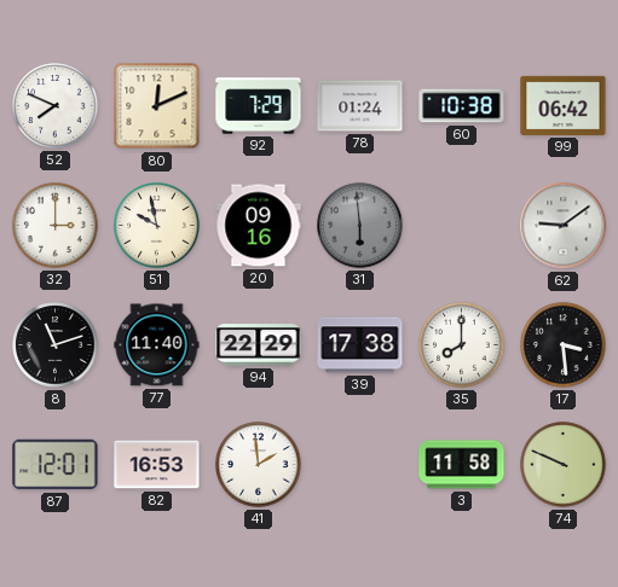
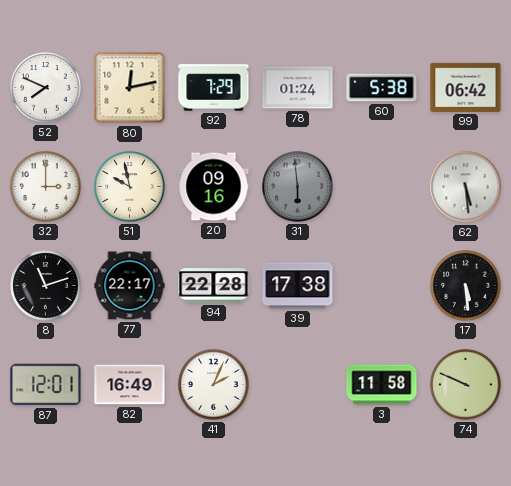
80: 12:11 -> 12:13 (130, 88)
60: 10:38 -> 5:38 (382, 88)
62: 9:09 -> 5:29 (466, 187)
77: 11:40 -> 22:17 (130, 286)
94: 22:29 -> 22:28 (214, 286)
35: 8:00 -> none (462, 345)
17: 3:29 -> 5:29 (466, 286)
82: 16:53 -> 16:49 (130, 385)
41: 1:59 -> 2:04 (214, 385)
